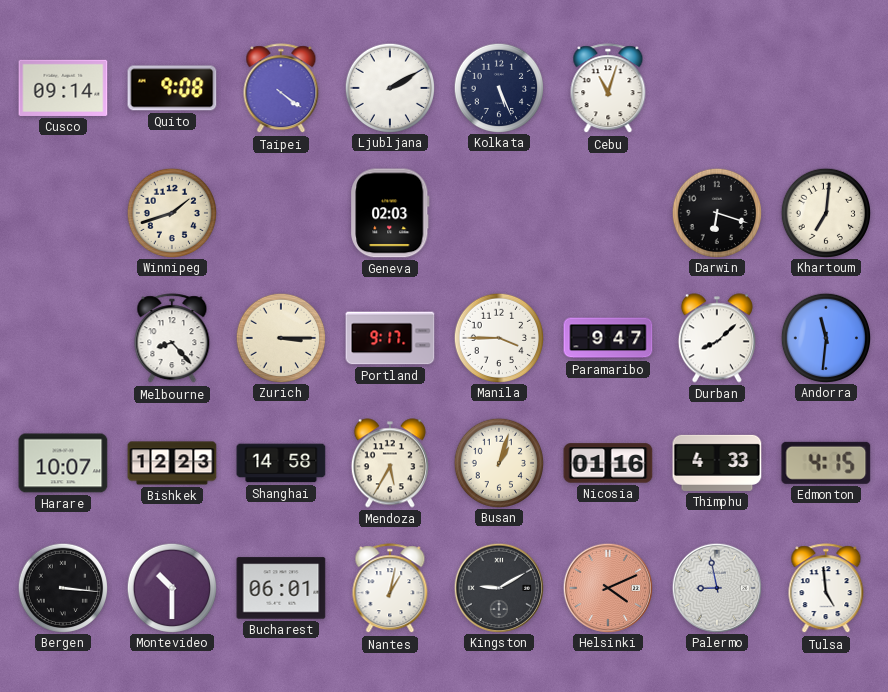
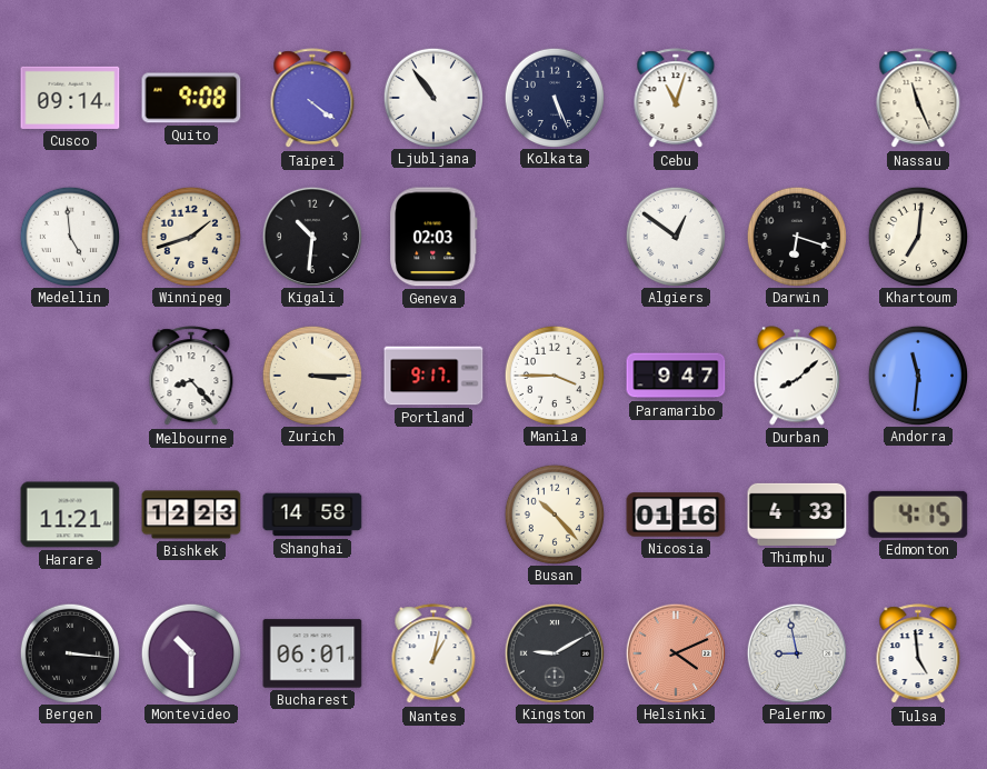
Ljubljana: 2:10 -> 10:54 (432, 97)
Nassau: none -> 11:26 (918, 99)
Medellin: none -> 4:59 (69, 236)
Kigali: none -> 10:31 (311, 236)
Algiers: none -> 12:51 (675, 236)
Harare: 10:07 -> 11:21 (70, 515)
Mendoza: 5:35 -> none (390, 463)
Busan: 1:03 -> 10:23 (554, 513)
